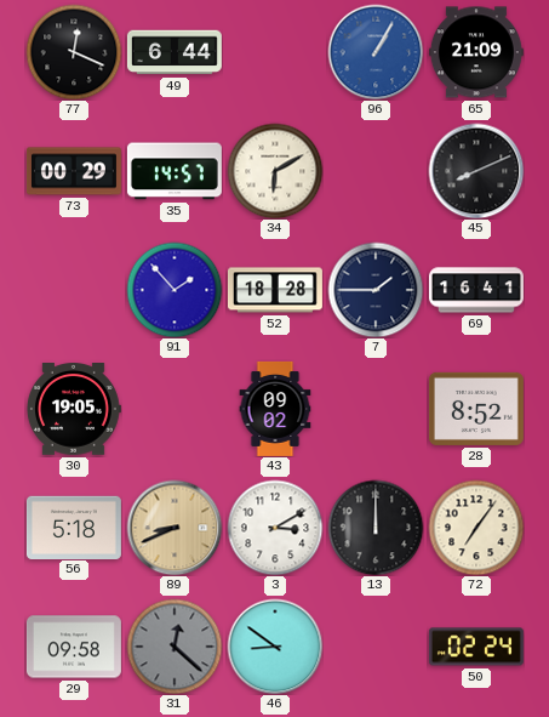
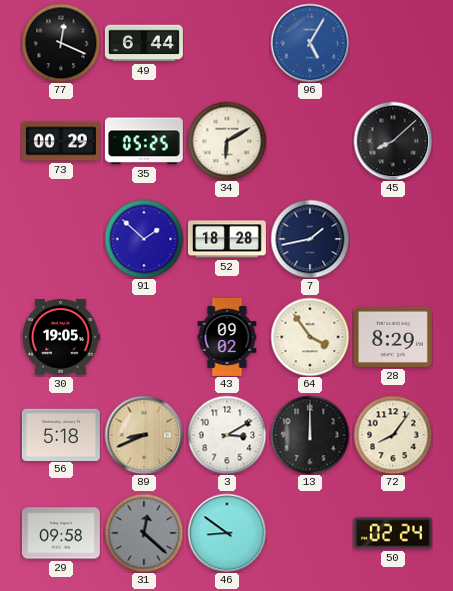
96: 1:05 -> 5:05 (310, 43)
65: 21:09 -> none (476, 52)
35: 14:57 -> 05:25 (144, 141)
45: 8:11 -> 8:08 (393, 141)
91: 1:53 -> 1:52 (144, 239)
7: 1:45 -> 1:43 (310, 239)
69: 16:41 -> none (476, 290)
64: none -> 3:54 (310, 337)
28: 8:52 -> 8:29 (393, 337)
72: 7:06 -> 8:06 (393, 435)
